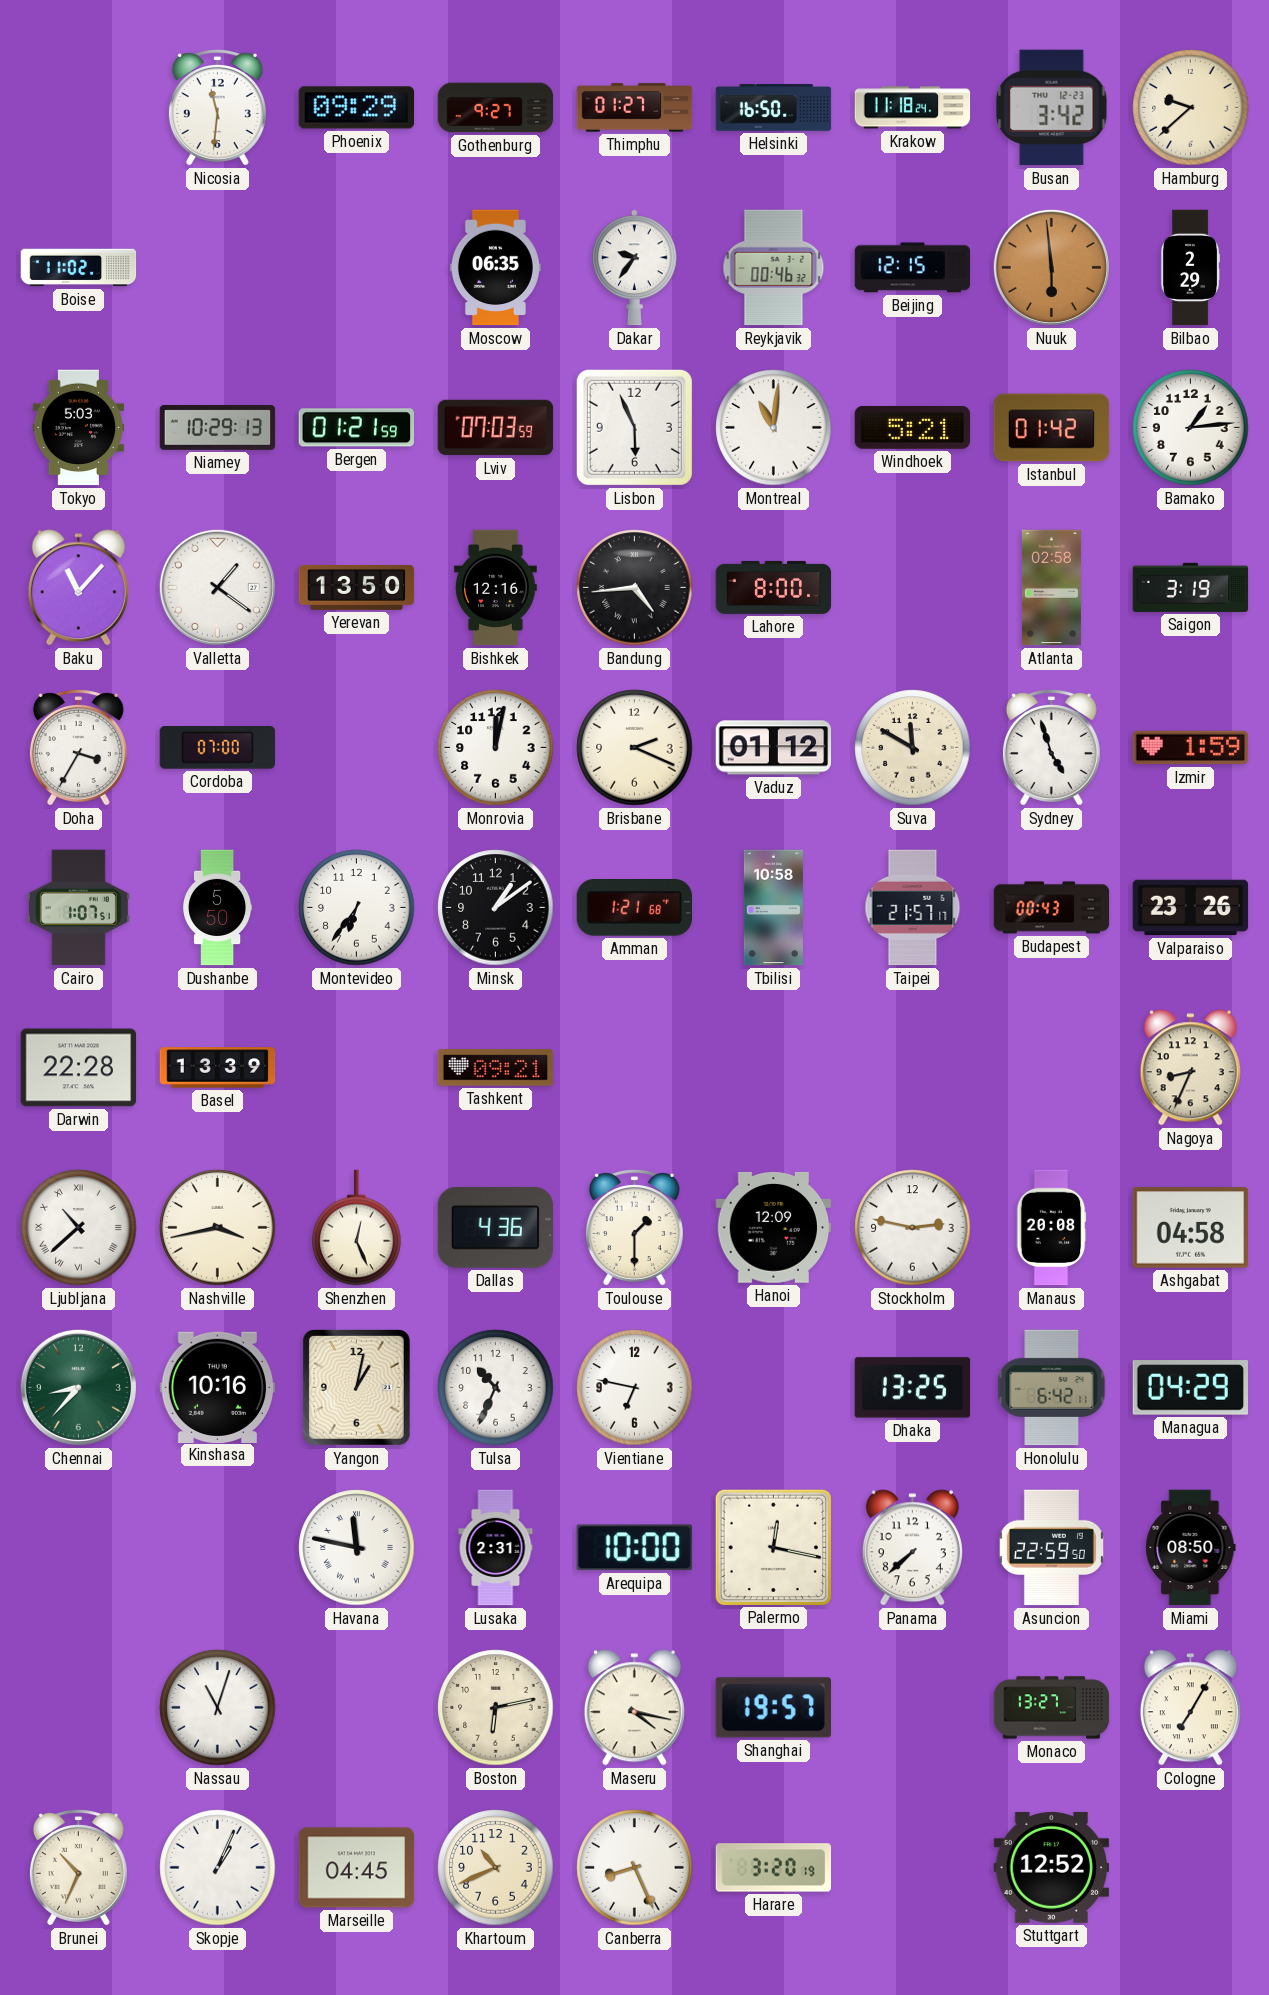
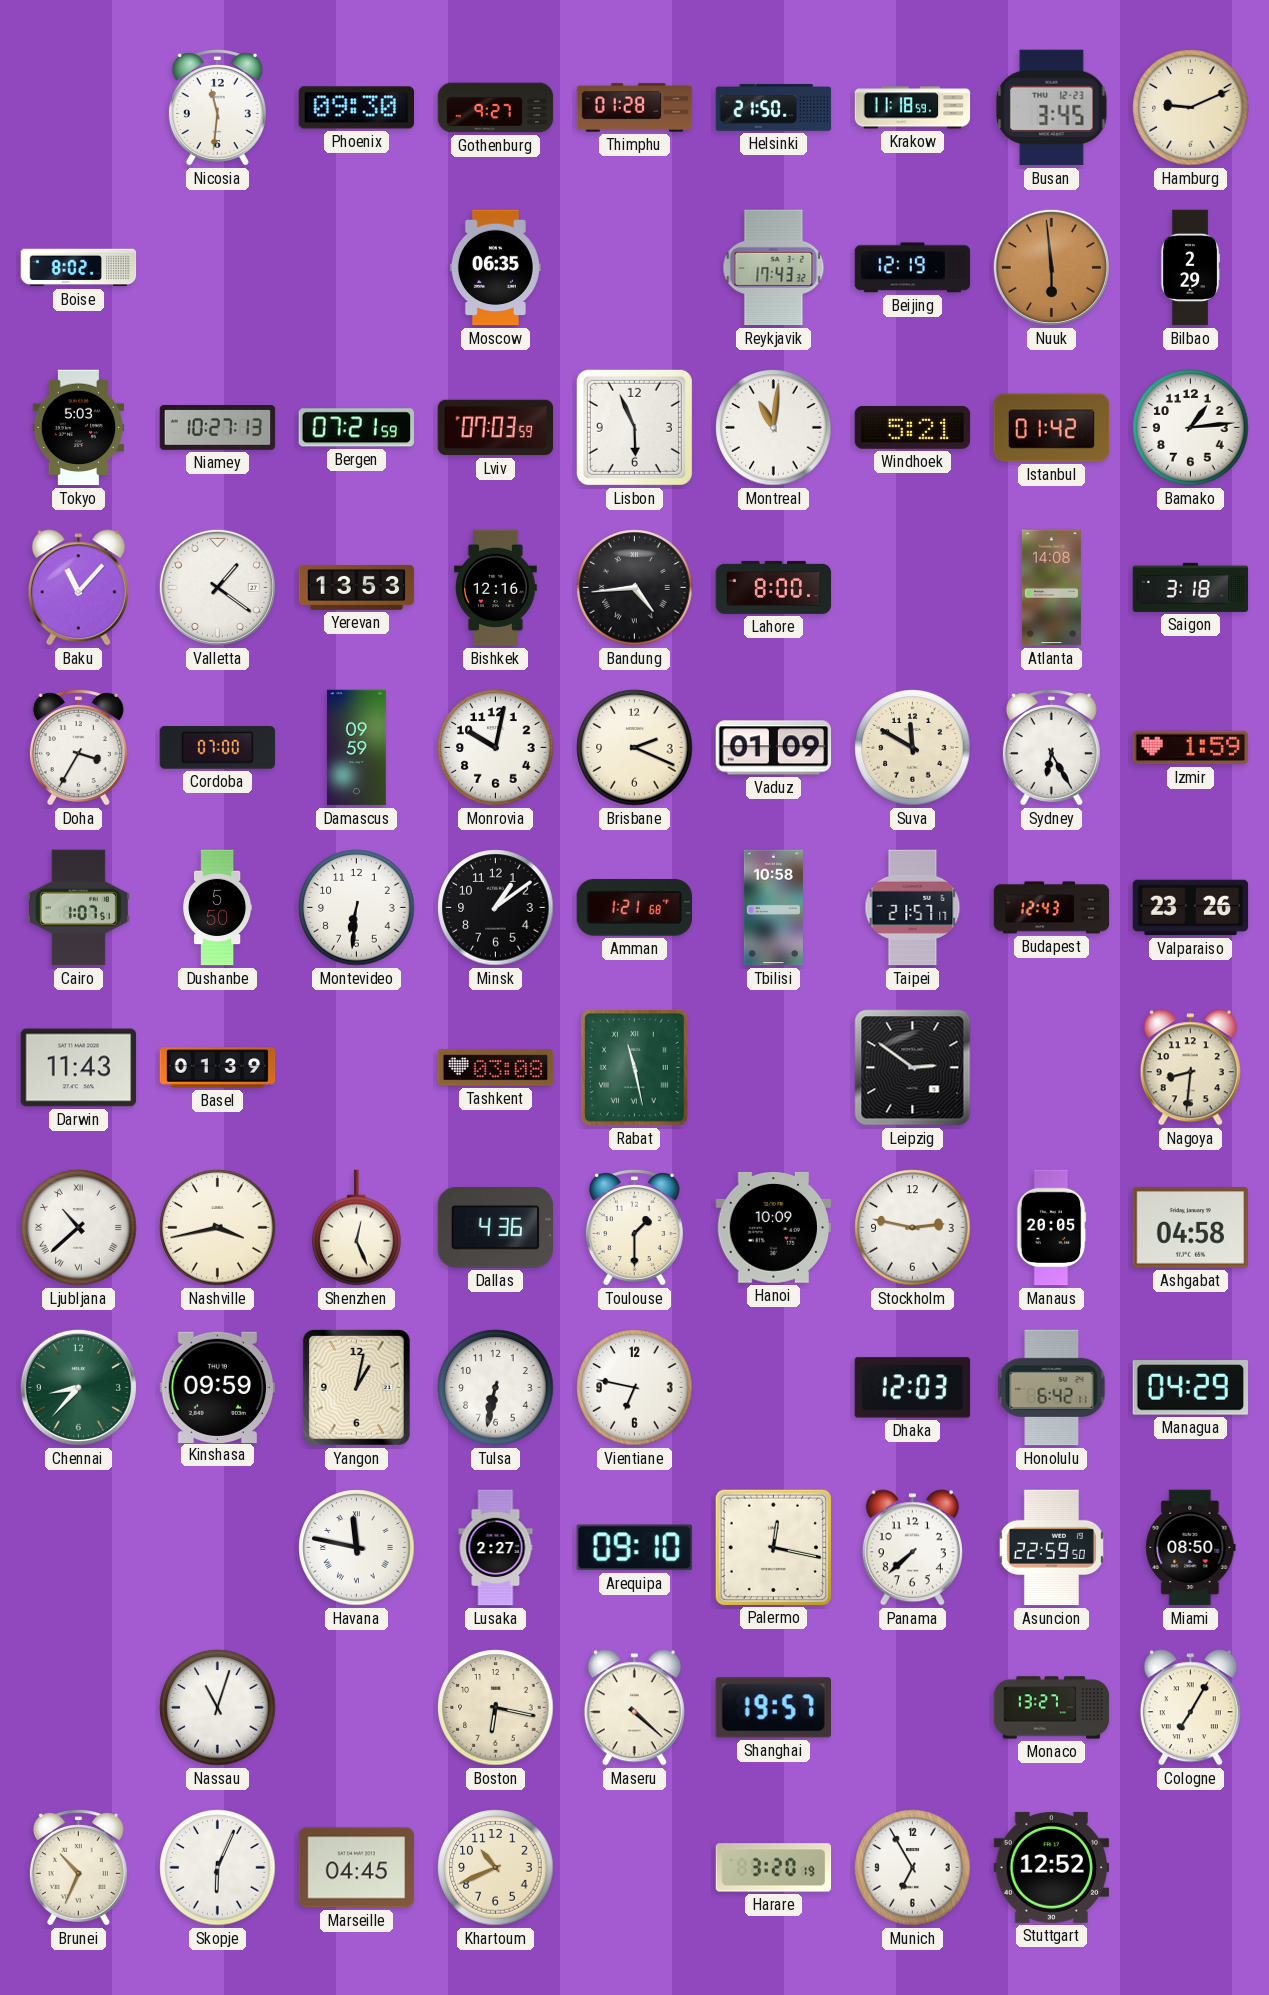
Phoenix: 09:29 -> 09:30 (357, 108)
Thimphu: 01:27 -> 01:28 (635, 108)
Helsinki: 16:50 -> 21:50 (774, 108)
Krakow: 11:18:24 -> 11:18:59 (913, 108)
Busan: 3:42 -> 3:45 (1052, 108)
Hamburg: 9:38 -> 9:11 (1191, 108)
Boise: 11:02 -> 8:02 (79, 268)
Dakar: 9:36 -> none (635, 268)
Reykjavik: 00:46 -> 17:43 (774, 268)
Beijing: 12:15 -> 12:19 (913, 268)
Niamey: 10:29 -> 10:27 (218, 428)
Bergen: 01:21 -> 07:21 (356, 428)
Yerevan: 13:50 -> 13:53 (357, 587)
Atlanta: 02:58 -> 14:08 (1051, 588)
Saigon: 3:19 -> 3:18 (1191, 587)
Damascus: none -> 09:59 (356, 748)
Monrovia: 12:02 -> 10:02 (496, 748)
Vaduz: 01:12 -> 01:09 (774, 748)
Sydney: 4:57 -> 6:25 (1051, 748)
Montevideo: 6:36 -> 6:31 (357, 908)
Budapest: 00:43 -> 12:43 (1052, 908)
Darwin: 22:28 -> 11:43 (79, 1068)
Basel: 13:39 -> 01:39 (218, 1068)
Tashkent: 09:21 -> 03:08 (496, 1068)
Rabat: none -> 11:28 (635, 1068)
Leipzig: none -> 2:51 (913, 1068)
Nagoya: 8:34 -> 8:31 (1190, 1068)
Hanoi: 12:09 -> 10:09 (774, 1227)
Manaus: 20:08 -> 20:05 (1051, 1228)
Kinshasa: 10:16 -> 09:59 (218, 1387)
Tulsa: 10:34 -> 6:32 (496, 1388)
Dhaka: 13:25 -> 12:03 (913, 1388)
Lusaka: 2:31 -> 2:27 (496, 1548)
Arequipa: 10:00 -> 09:10 (634, 1548)
Boston: 6:13 -> 6:17 (496, 1708)
Maseru: 4:17 -> 4:22 (634, 1708)
Skopje: 1:04 -> 6:04 (218, 1868)
Canberra: 8:26 -> none (635, 1868)
Munich: none -> 6:55 (913, 1868)
